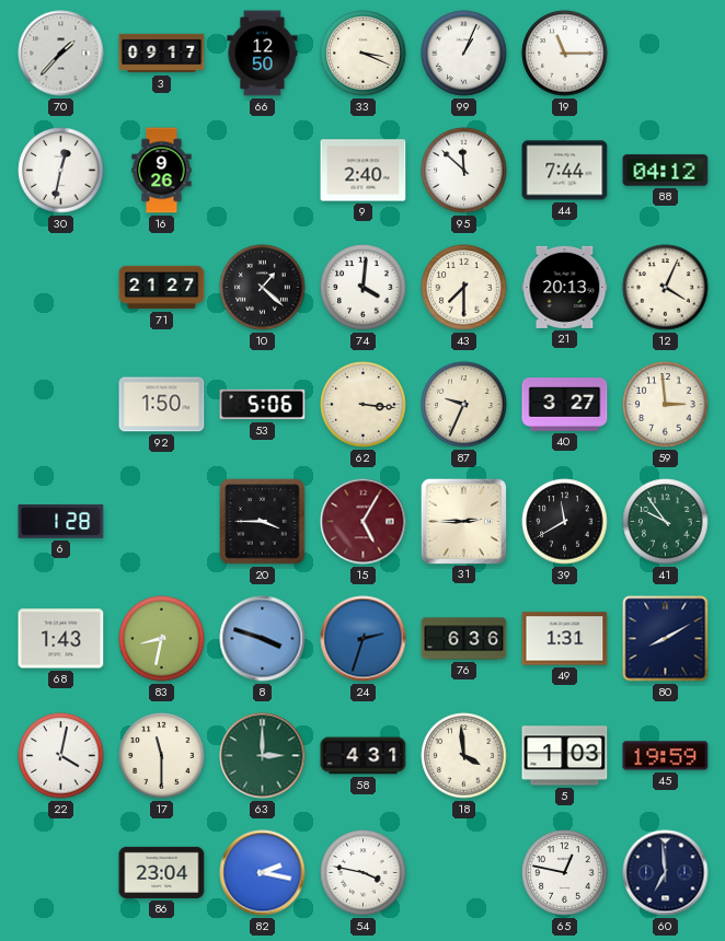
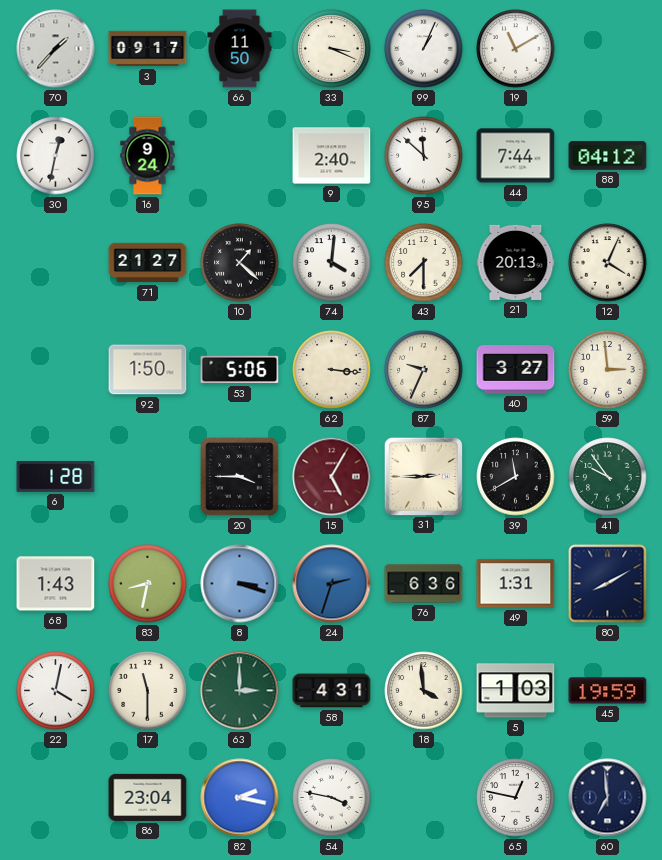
66: 12:50 -> 11:50 (240, 49)
19: 11:15 -> 11:10 (516, 49)
16: 9:26 -> 9:24 (148, 156)
8: 3:48 -> 3:18 (240, 584)
